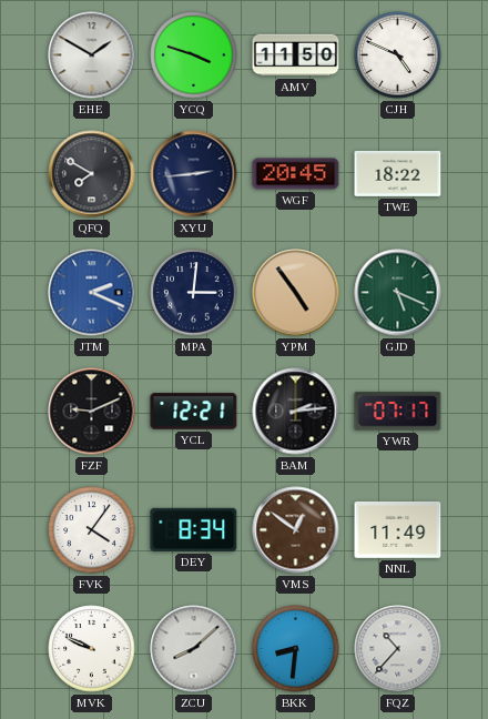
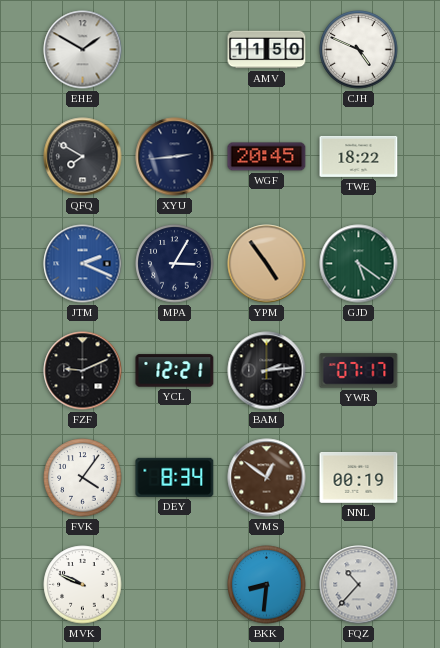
YCQ: 3:48 -> none (194, 55)
MPA: 3:01 -> 3:05 (175, 264)
GJD: 5:19 -> 5:21 (359, 264)
NNL: 11:49 -> 00:19 (359, 477)
ZCU: 8:08 -> none (194, 649)
